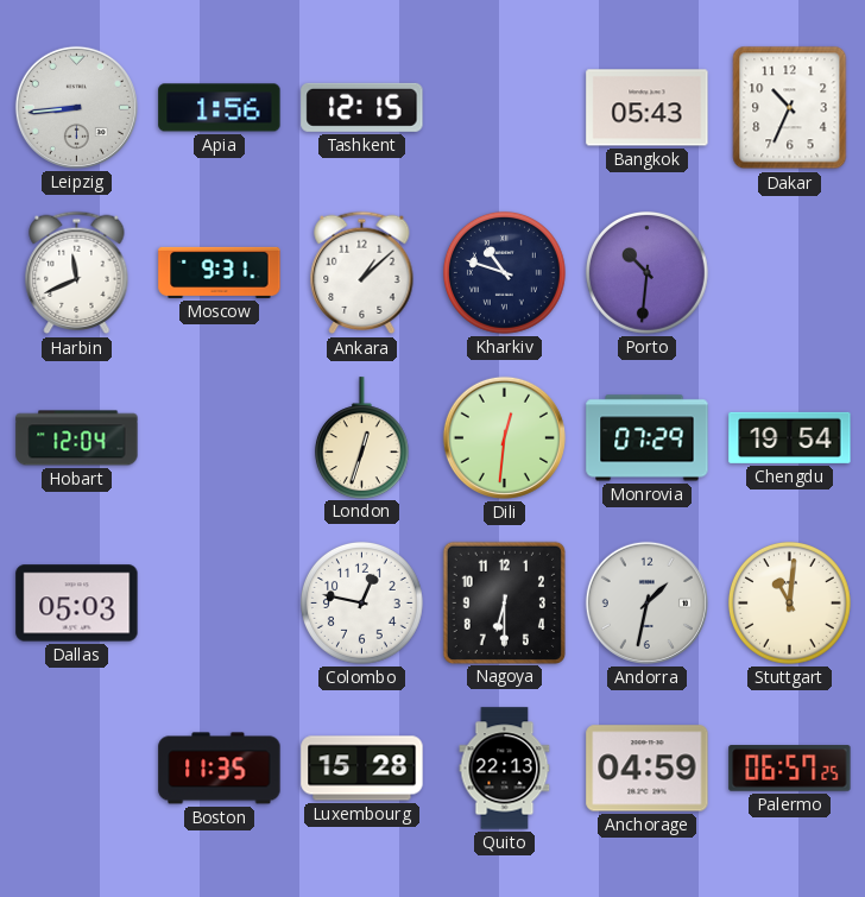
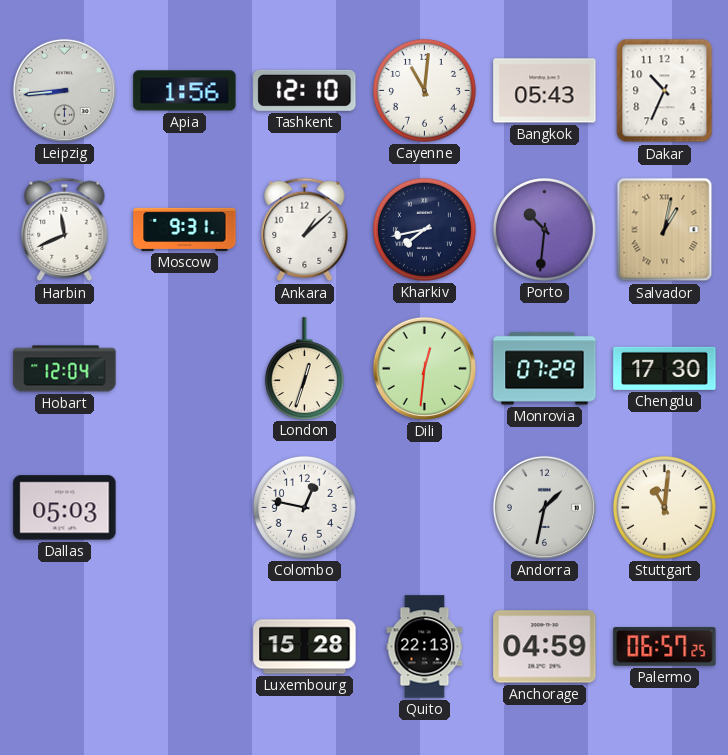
Tashkent: 12:15 -> 12:10 (305, 90)
Cayenne: none -> 11:01 (424, 90)
Kharkiv: 10:48 -> 7:43 (424, 229)
Salvador: none -> 1:02 (665, 230)
Chengdu: 19:54 -> 17:30 (665, 368)
Nagoya: 6:30 -> none (504, 602)
Boston: 11:35 -> none (220, 769)
